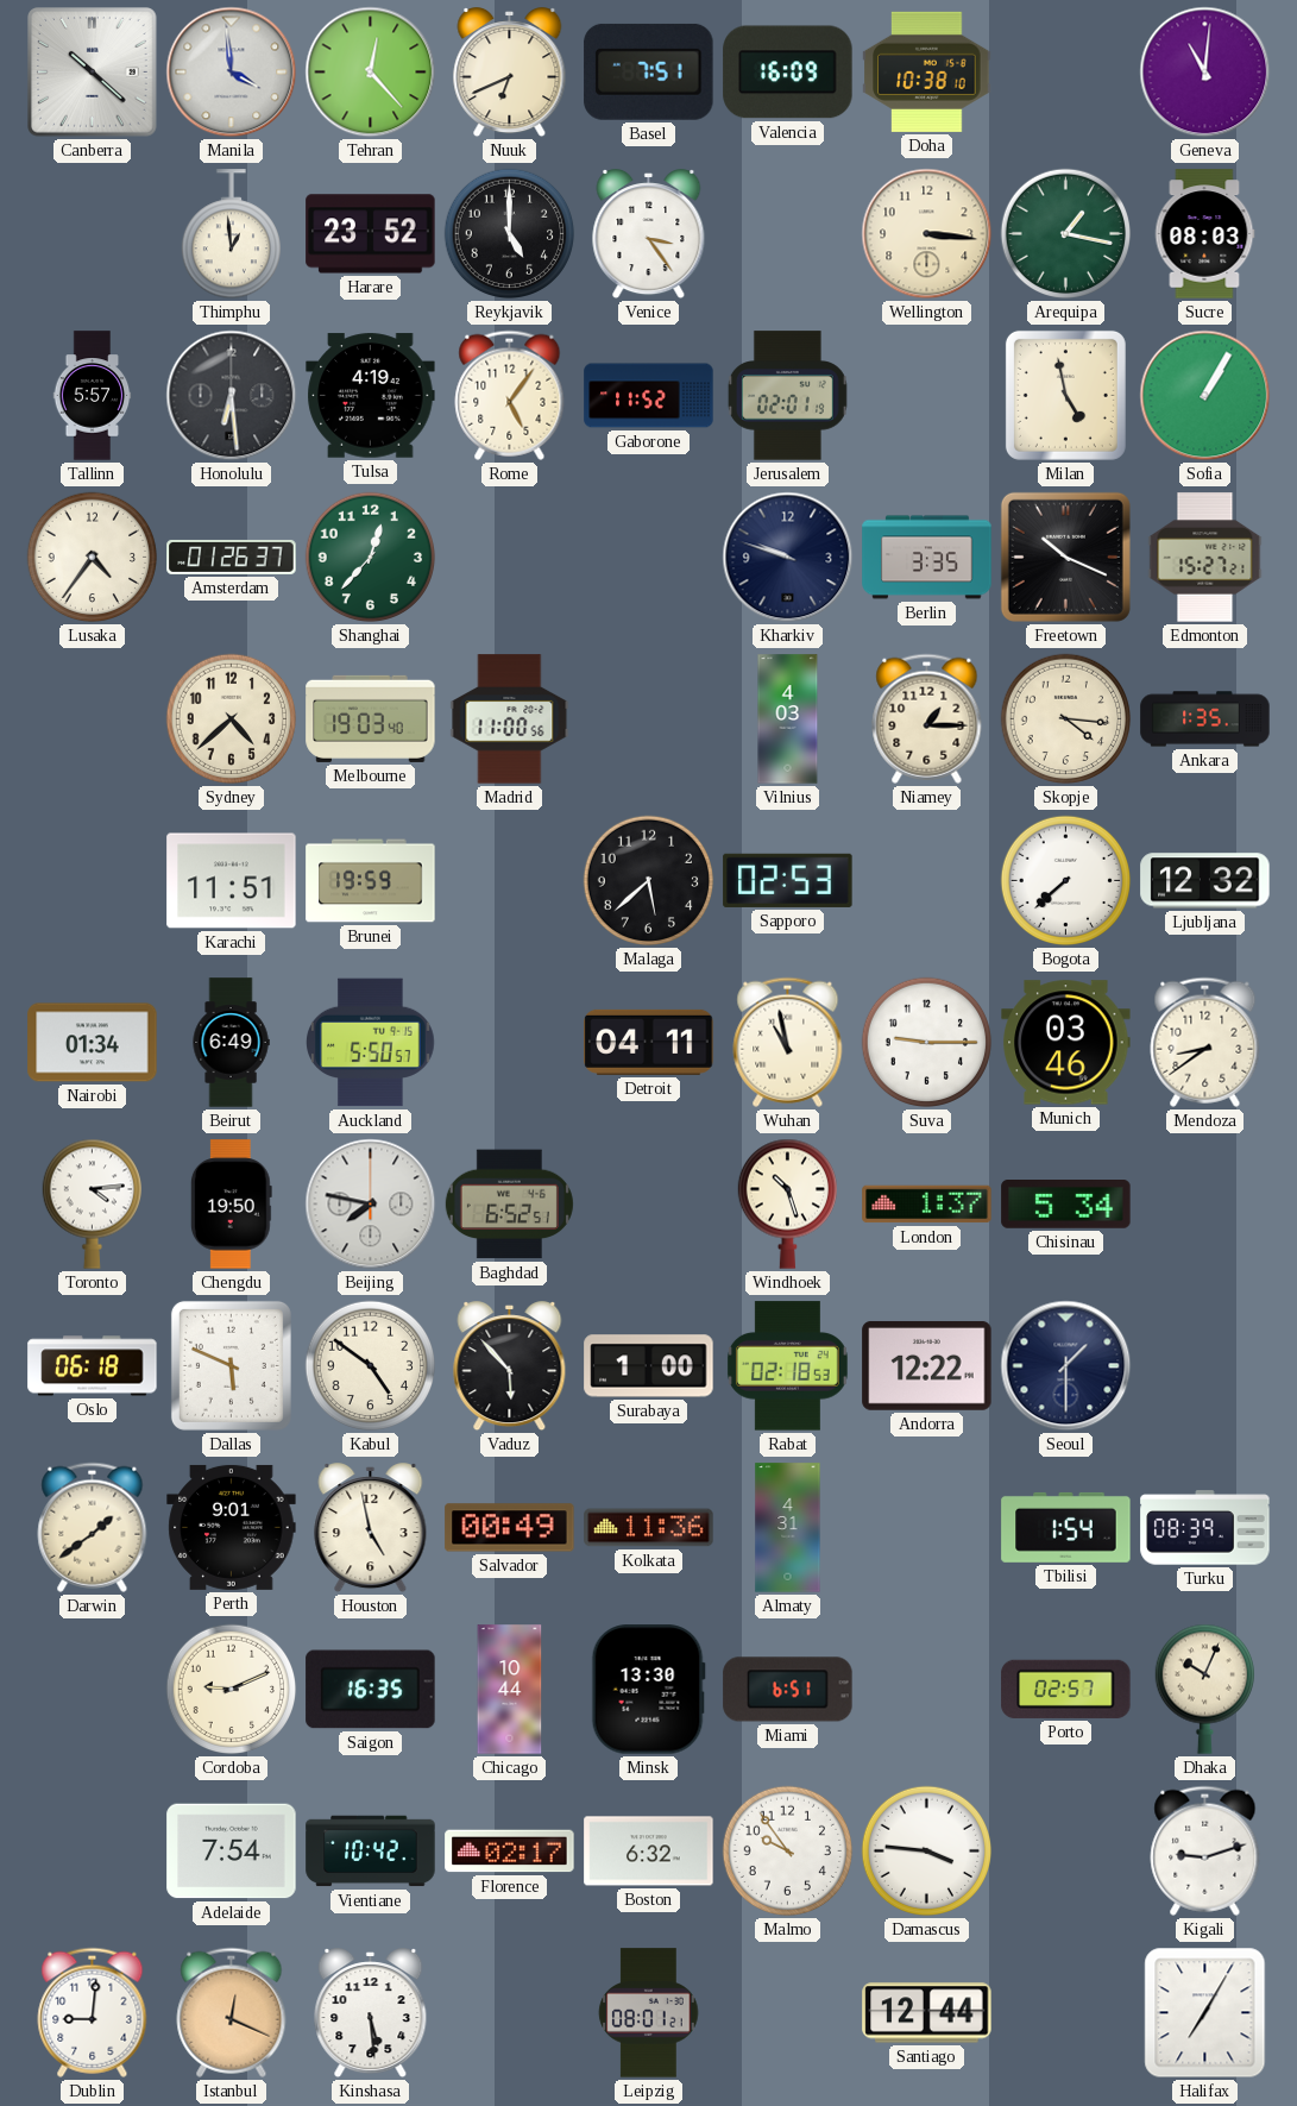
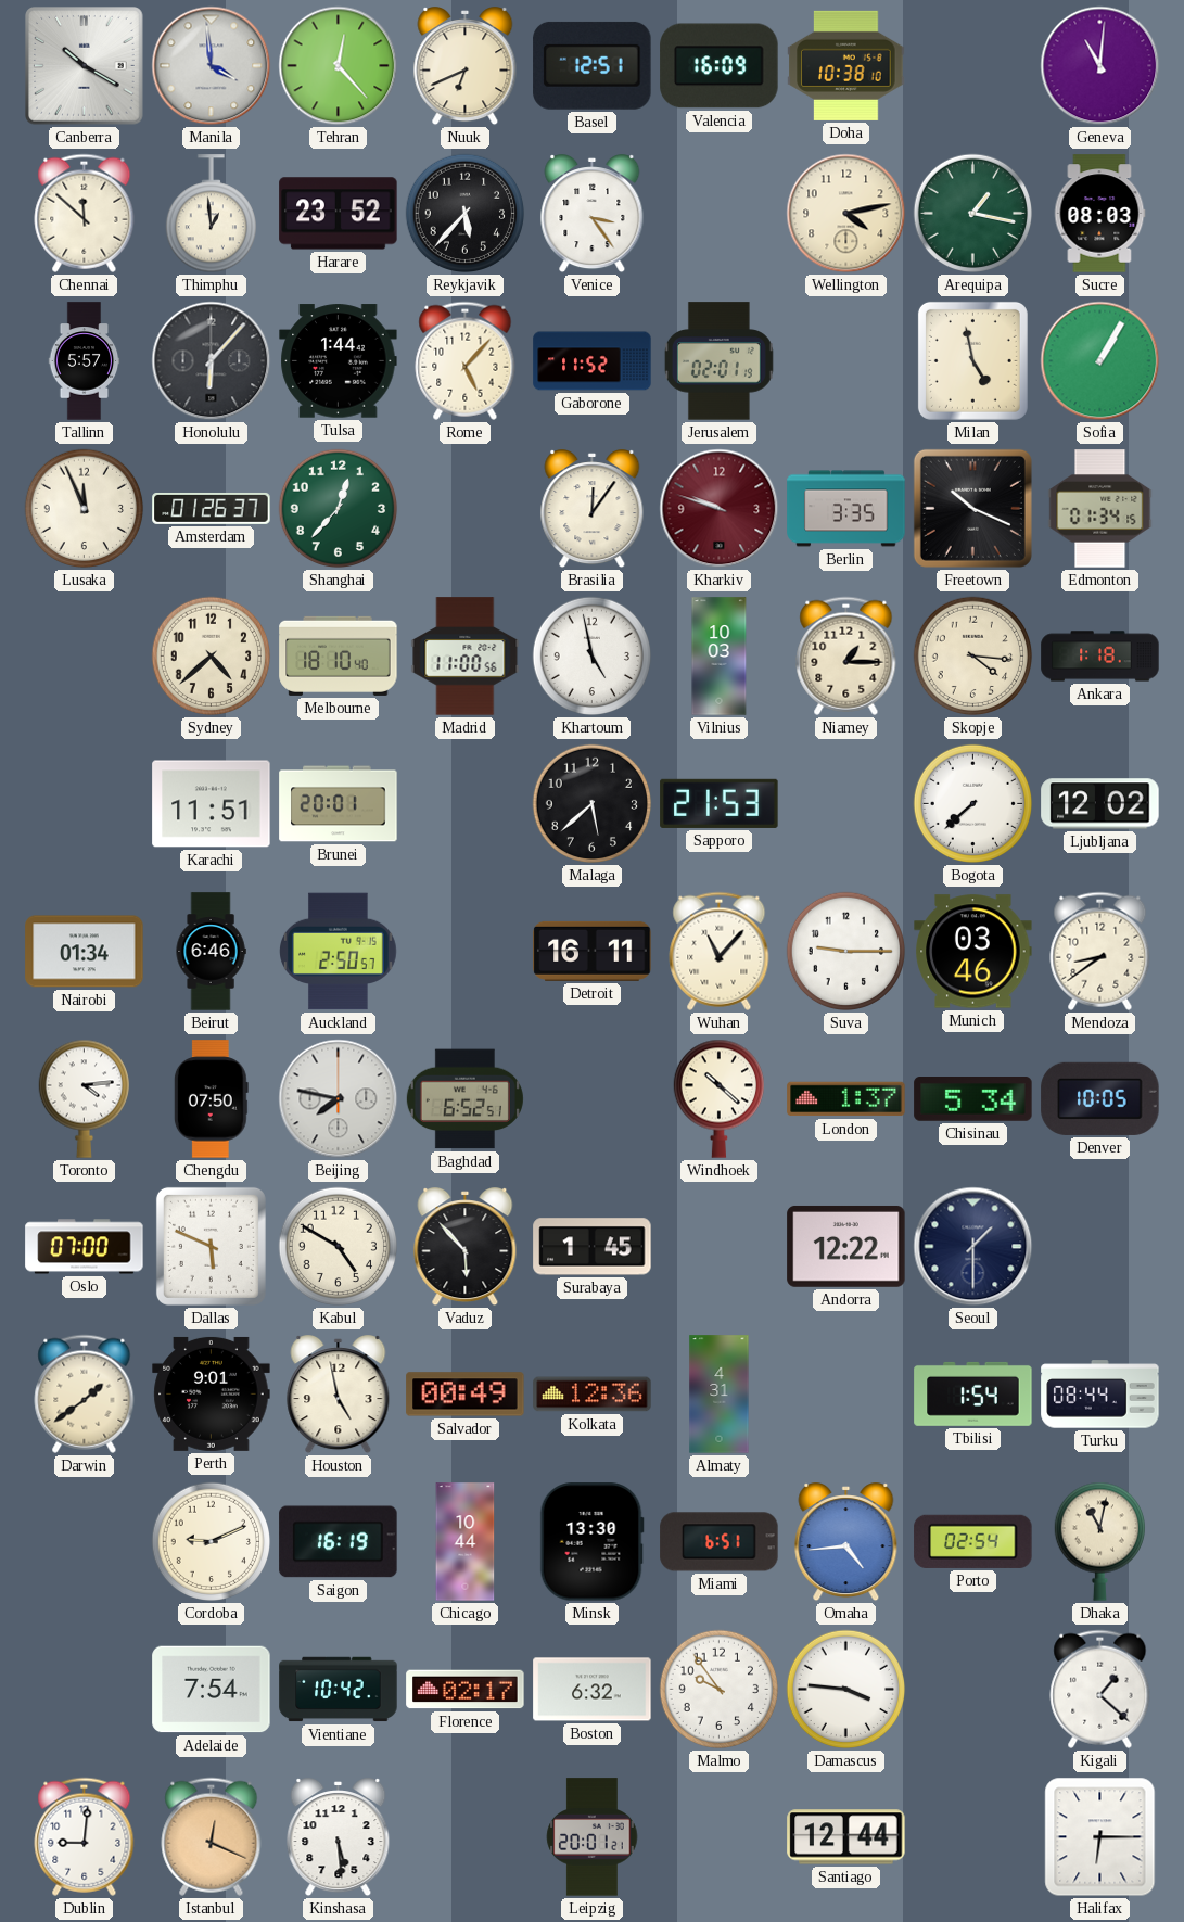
Canberra: 10:22 -> 10:20 (85, 66)
Basel: 7:51 -> 12:51 (593, 65)
Chennai: none -> 11:52 (85, 213)
Reykjavik: 5:00 -> 5:37 (466, 214)
Wellington: 3:16 -> 4:13 (846, 214)
Honolulu: 6:29 -> 6:07 (212, 361)
Tulsa: 4:19 -> 1:44 (339, 361)
Rome: 5:06 -> 5:07 (466, 360)
Lusaka: 4:36 -> 11:56 (85, 509)
Brasilia: none -> 12:06 (593, 509)
Kharkiv dial: navy -> burgundy (720, 509)
Edmonton: 15:27 -> 01:34 (1100, 509)
Melbourne: 19:03 -> 18:10 (339, 655)
Khartoum: none -> 4:58 (593, 657)
Vilnius: 4:03 -> 10:03 (720, 657)
Ankara: 1:35 -> 1:18 (1100, 657)
Brunei: 19:59 -> 20:01 (339, 804)
Sapporo: 02:53 -> 21:53 (720, 803)
Ljubljana: 12:32 -> 12:02 (1100, 804)
Beirut: 6:49 -> 6:46 (211, 952)
Auckland: 5:50 -> 2:50 (339, 952)
Detroit: 04:11 -> 16:11 (593, 951)
Wuhan: 10:58 -> 11:07 (720, 951)
Chengdu: 19:50 -> 07:50 (211, 1099)
Windhoek: 10:27 -> 10:22 (718, 1098)
Denver: none -> 10:05 (1100, 1098)
Oslo: 06:18 -> 07:00 (85, 1247)
Kabul: 4:51 -> 4:50 (339, 1247)
Surabaya: 1:00 -> 1:45 (593, 1247)
Rabat: 02:18 -> none (787, 1366)
Kolkata: 11:36 -> 12:36 (593, 1395)
Turku: 08:39 -> 08:44 (1100, 1395)
Saigon: 16:35 -> 16:19 (339, 1542)
Omaha: none -> 4:44 (846, 1542)
Porto: 02:57 -> 02:54 (973, 1541)
Dhaka: 10:04 -> 11:02 (1099, 1541)
Kigali: 9:12 -> 1:22 (1100, 1689)
Leipzig: 08:01 -> 20:01 (593, 1837)
Halifax: 7:05 -> 6:15 (1100, 1837)
